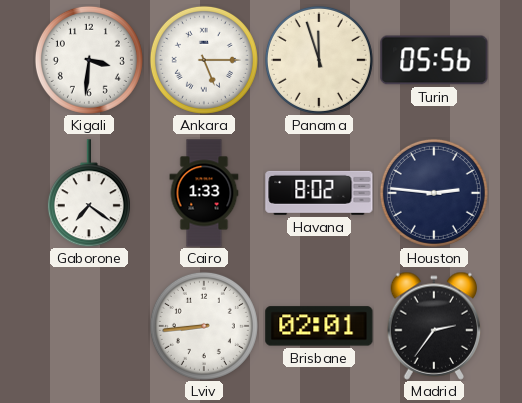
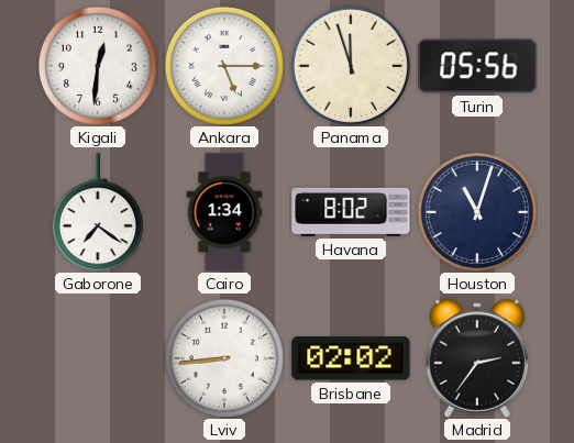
Kigali: 3:31 -> 12:31 (98, 66)
Cairo: 1:33 -> 1:34 (224, 212)
Houston: 2:46 -> 11:03 (477, 212)
Brisbane: 02:01 -> 02:02 (351, 358)
